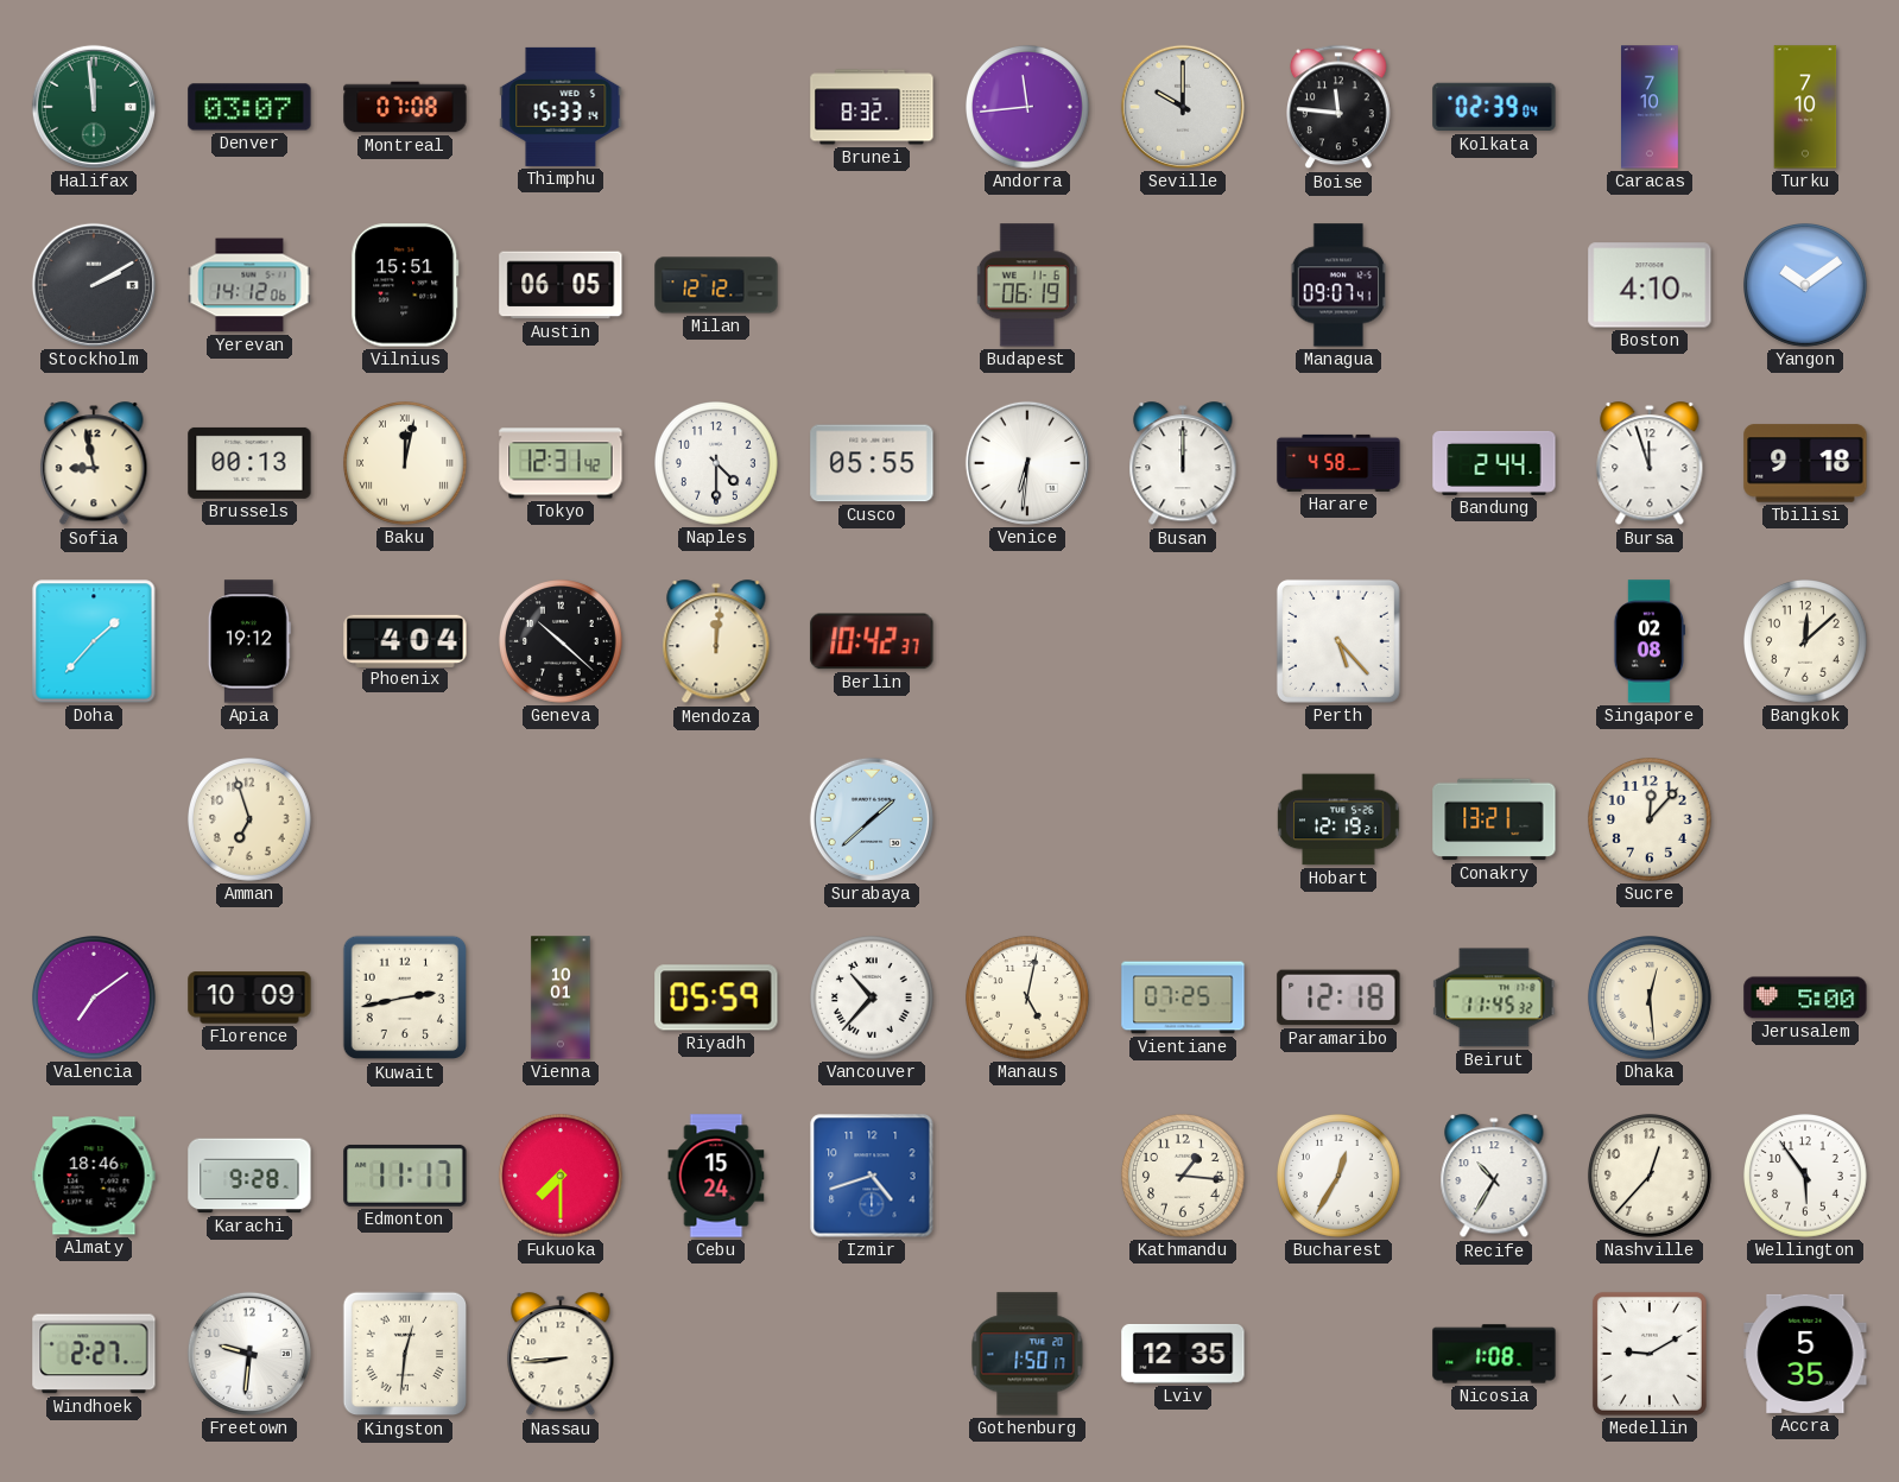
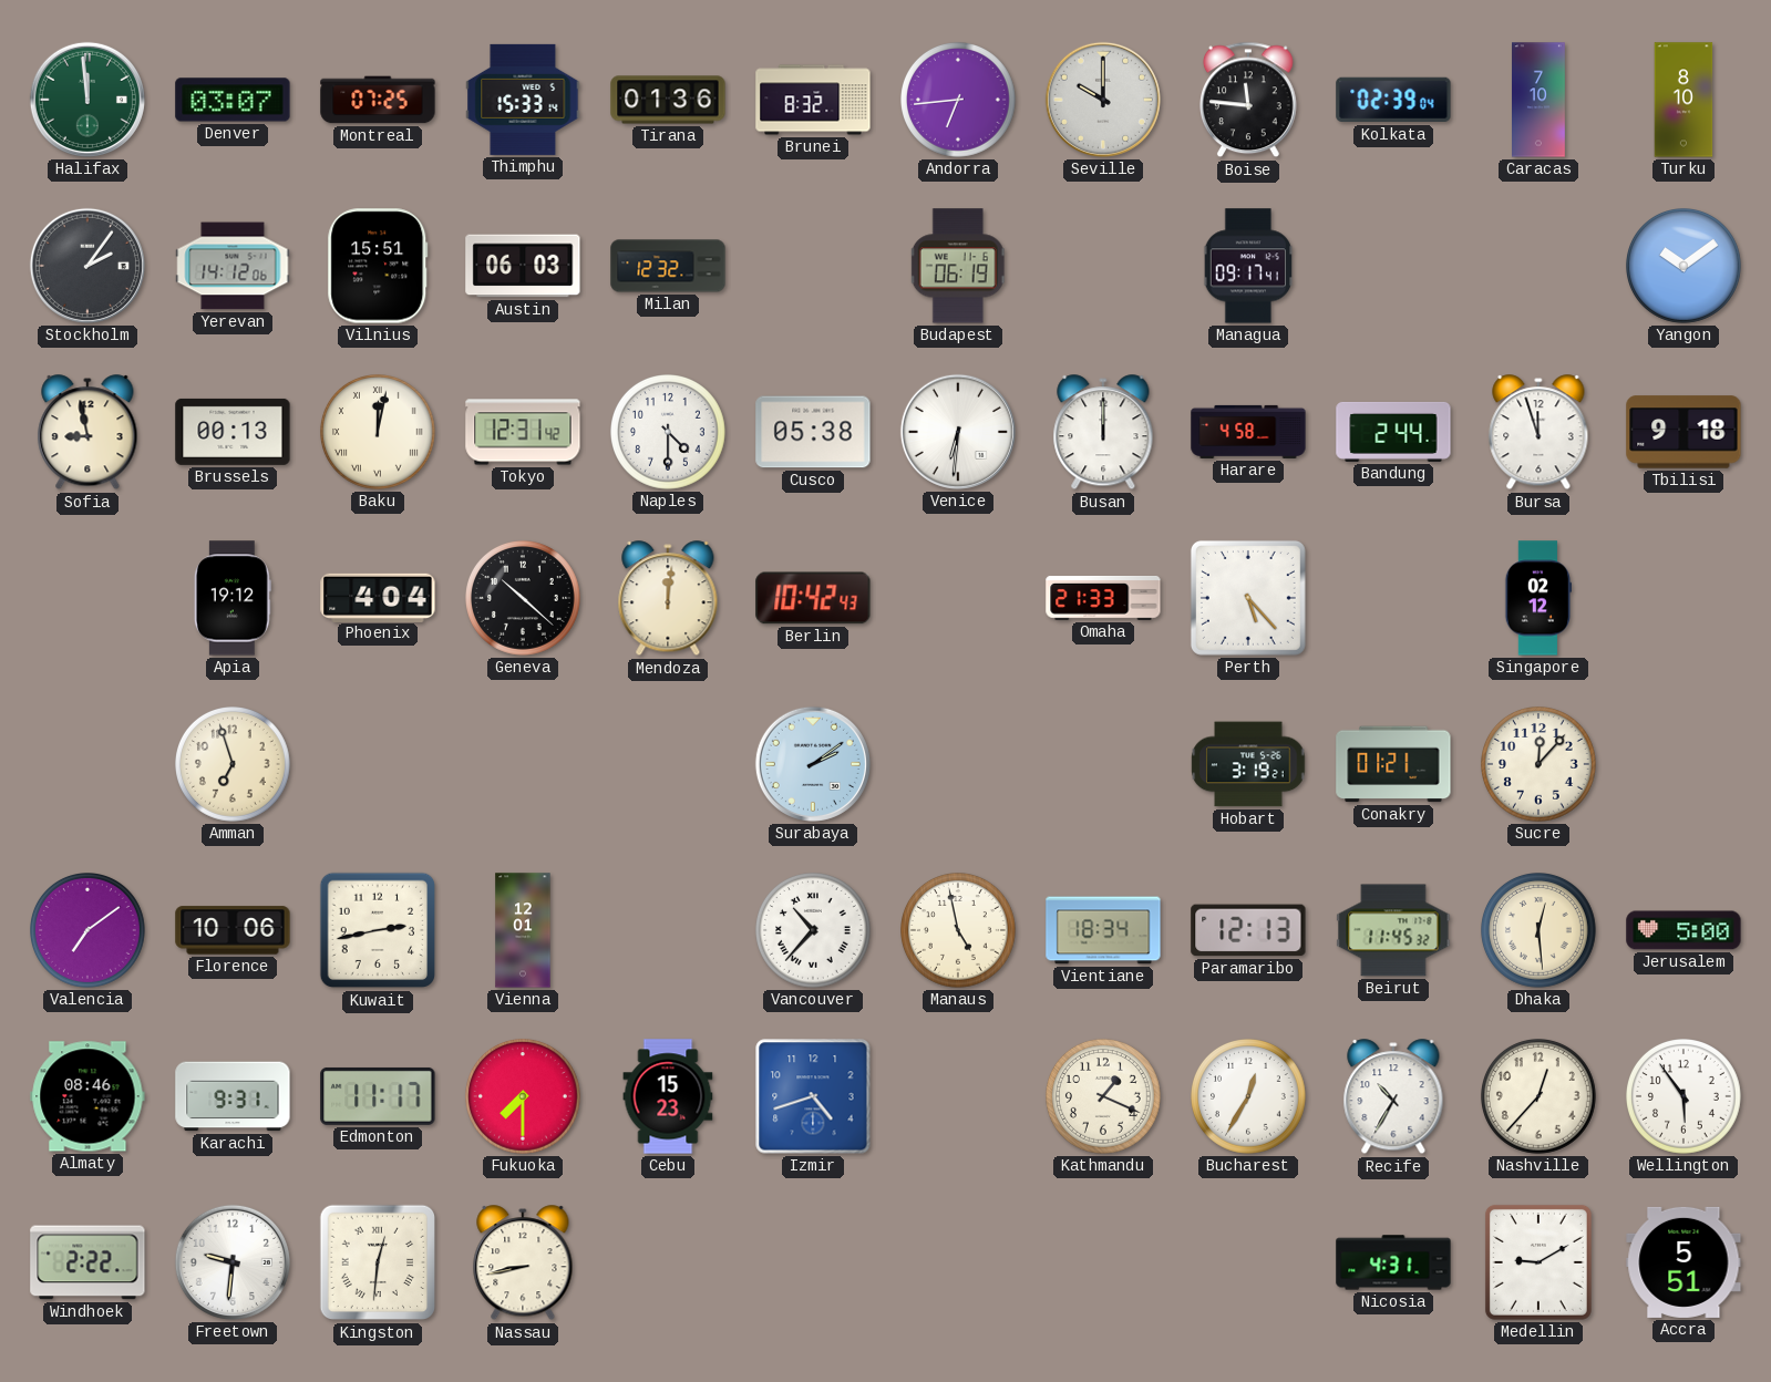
Montreal: 07:08 -> 07:25 (378, 100)
Tirana: none -> 01:36 (668, 100)
Andorra: 11:44 -> 6:44 (959, 101)
Turku: 7:10 -> 8:10 (1684, 100)
Stockholm: 2:10 -> 2:06 (87, 266)
Austin: 06:05 -> 06:03 (523, 266)
Milan: 12:12 -> 12:32 (668, 266)
Managua: 09:07 -> 09:17 (1247, 266)
Boston: 4:10 -> none (1650, 285)
Cusco: 05:55 -> 05:38 (813, 432)
Doha: 1:37 -> none (94, 641)
Berlin: 10:42:37 -> 10:42:43 (813, 598)
Omaha: none -> 21:33 (1103, 598)
Singapore: 02:08 -> 02:12 (1537, 598)
Bangkok: 12:08 -> none (1806, 642)
Surabaya: 1:38 -> 2:09 (813, 764)
Hobart: 12:19 -> 3:19 (1248, 764)
Conakry: 13:21 -> 01:21 (1393, 764)
Florence: 10:09 -> 10:06 (233, 930)
Vienna: 10:01 -> 12:01 (523, 930)
Riyadh: 05:59 -> none (716, 997)
Manaus: 5:02 -> 4:58 (959, 931)
Vientiane: 07:25 -> 18:34 (1103, 930)
Paramaribo: 12:18 -> 12:13 (1248, 930)
Almaty: 18:46 -> 08:46 (87, 1096)
Karachi: 9:28 -> 9:31 (233, 1096)
Cebu: 15:24 -> 15:23 (668, 1096)
Kathmandu: 1:16 -> 1:19 (1104, 1097)
Windhoek: 2:27 -> 2:22 (87, 1262)
Nassau: 8:44 -> 8:43 (523, 1264)
Gothenburg: 1:50 -> none (1027, 1354)
Lviv: 12:35 -> none (1183, 1354)
Nicosia: 1:08 -> 4:31 (1393, 1262)
Accra: 5:35 -> 5:51 (1684, 1262)
